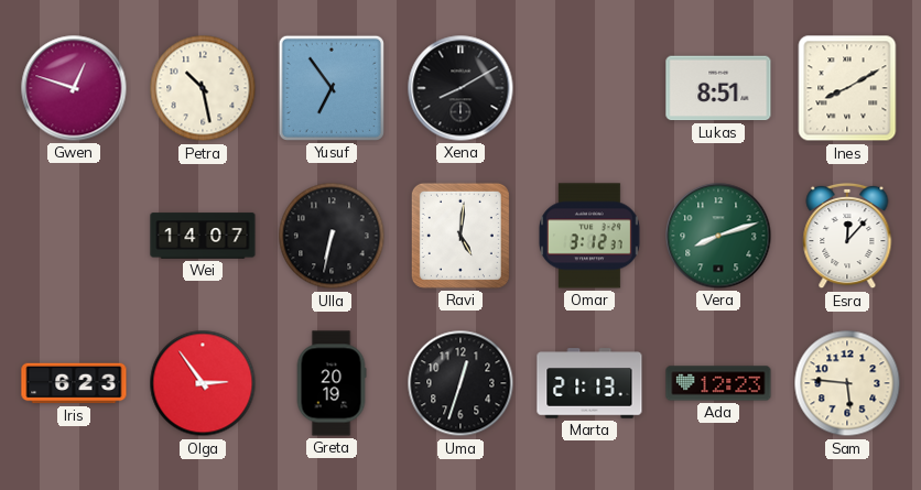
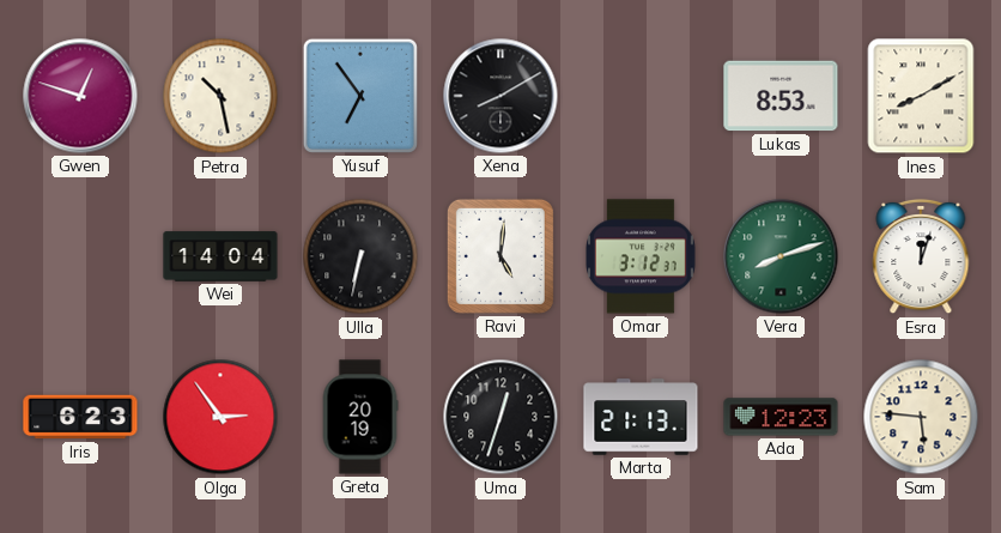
Lukas: 8:51 -> 8:53 (781, 96)
Wei: 14:07 -> 14:04 (220, 256)
Esra: 12:07 -> 12:03 (921, 256)
